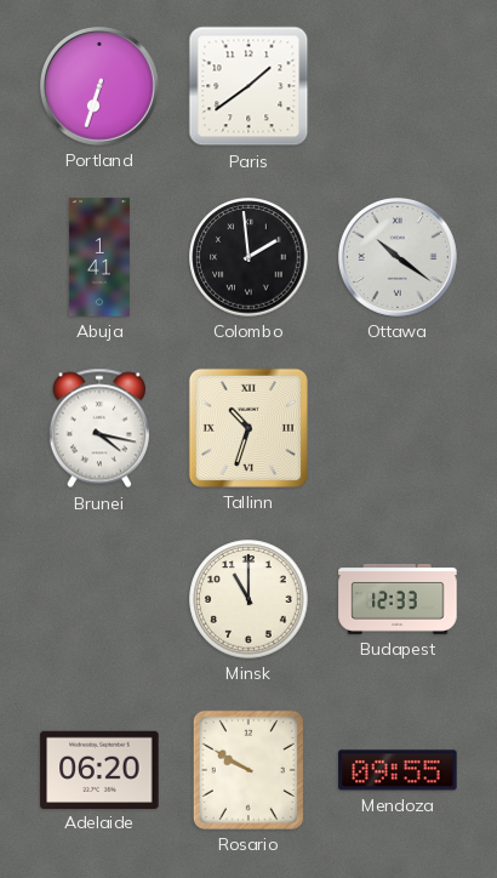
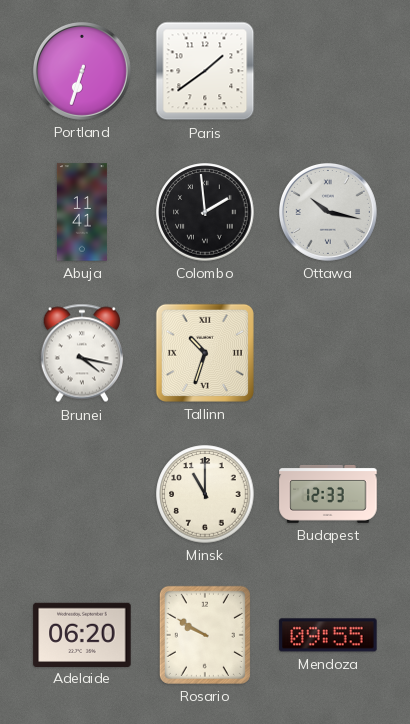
Abuja: 1:41 -> 11:41 (82, 212)
Ottawa: 10:21 -> 10:17 (328, 212)
